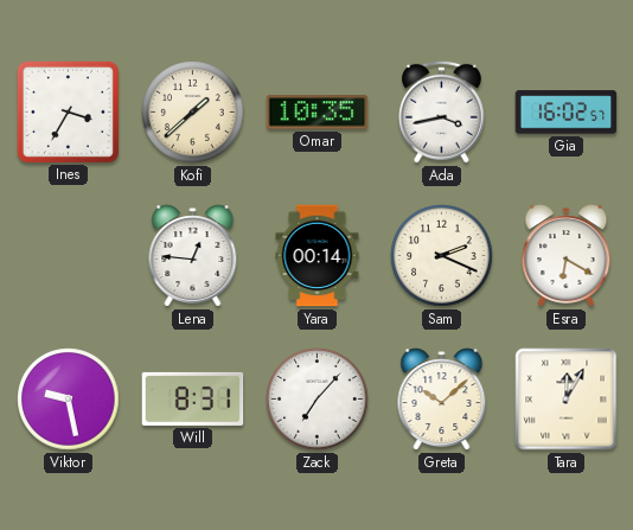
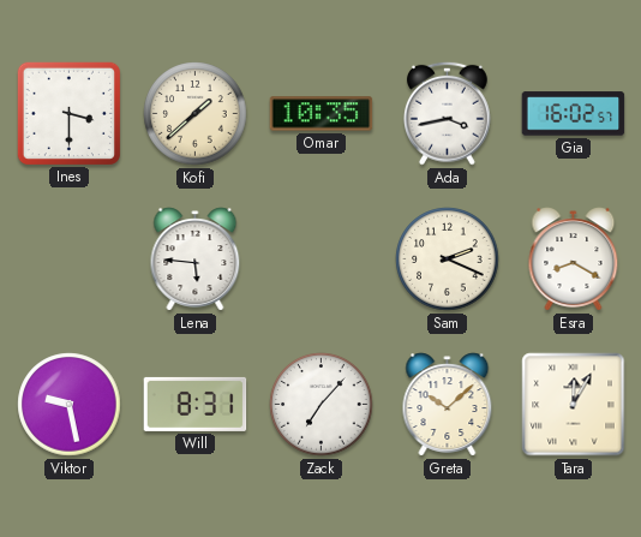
Ines: 3:35 -> 3:30 (68, 113)
Lena: 12:46 -> 5:46 (196, 259)
Yara: 00:14 -> none (318, 256)
Esra: 6:20 -> 8:20 (574, 259)
